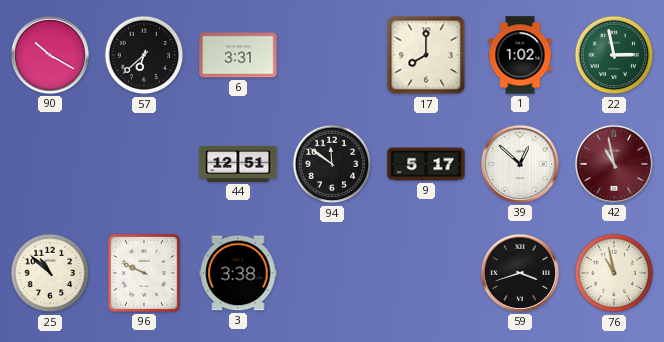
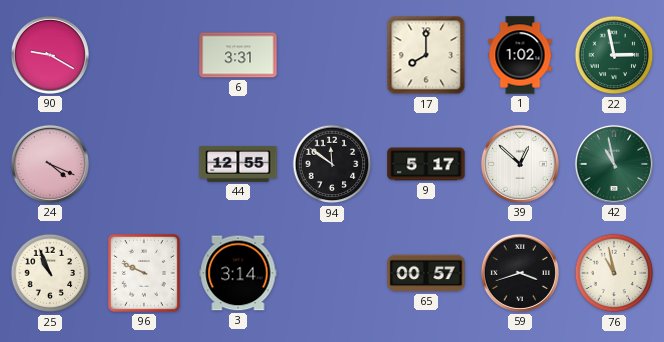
90: 10:20 -> 9:20 (50, 55)
57: 6:38 -> none (144, 55)
24: none -> 4:19 (50, 164)
44: 12:51 -> 12:55 (238, 164)
42 dial: burgundy -> green (614, 164)
25: 10:52 -> 10:56 (50, 273)
3: 3:38 -> 3:14 (238, 273)
65: none -> 00:57 (426, 273)
